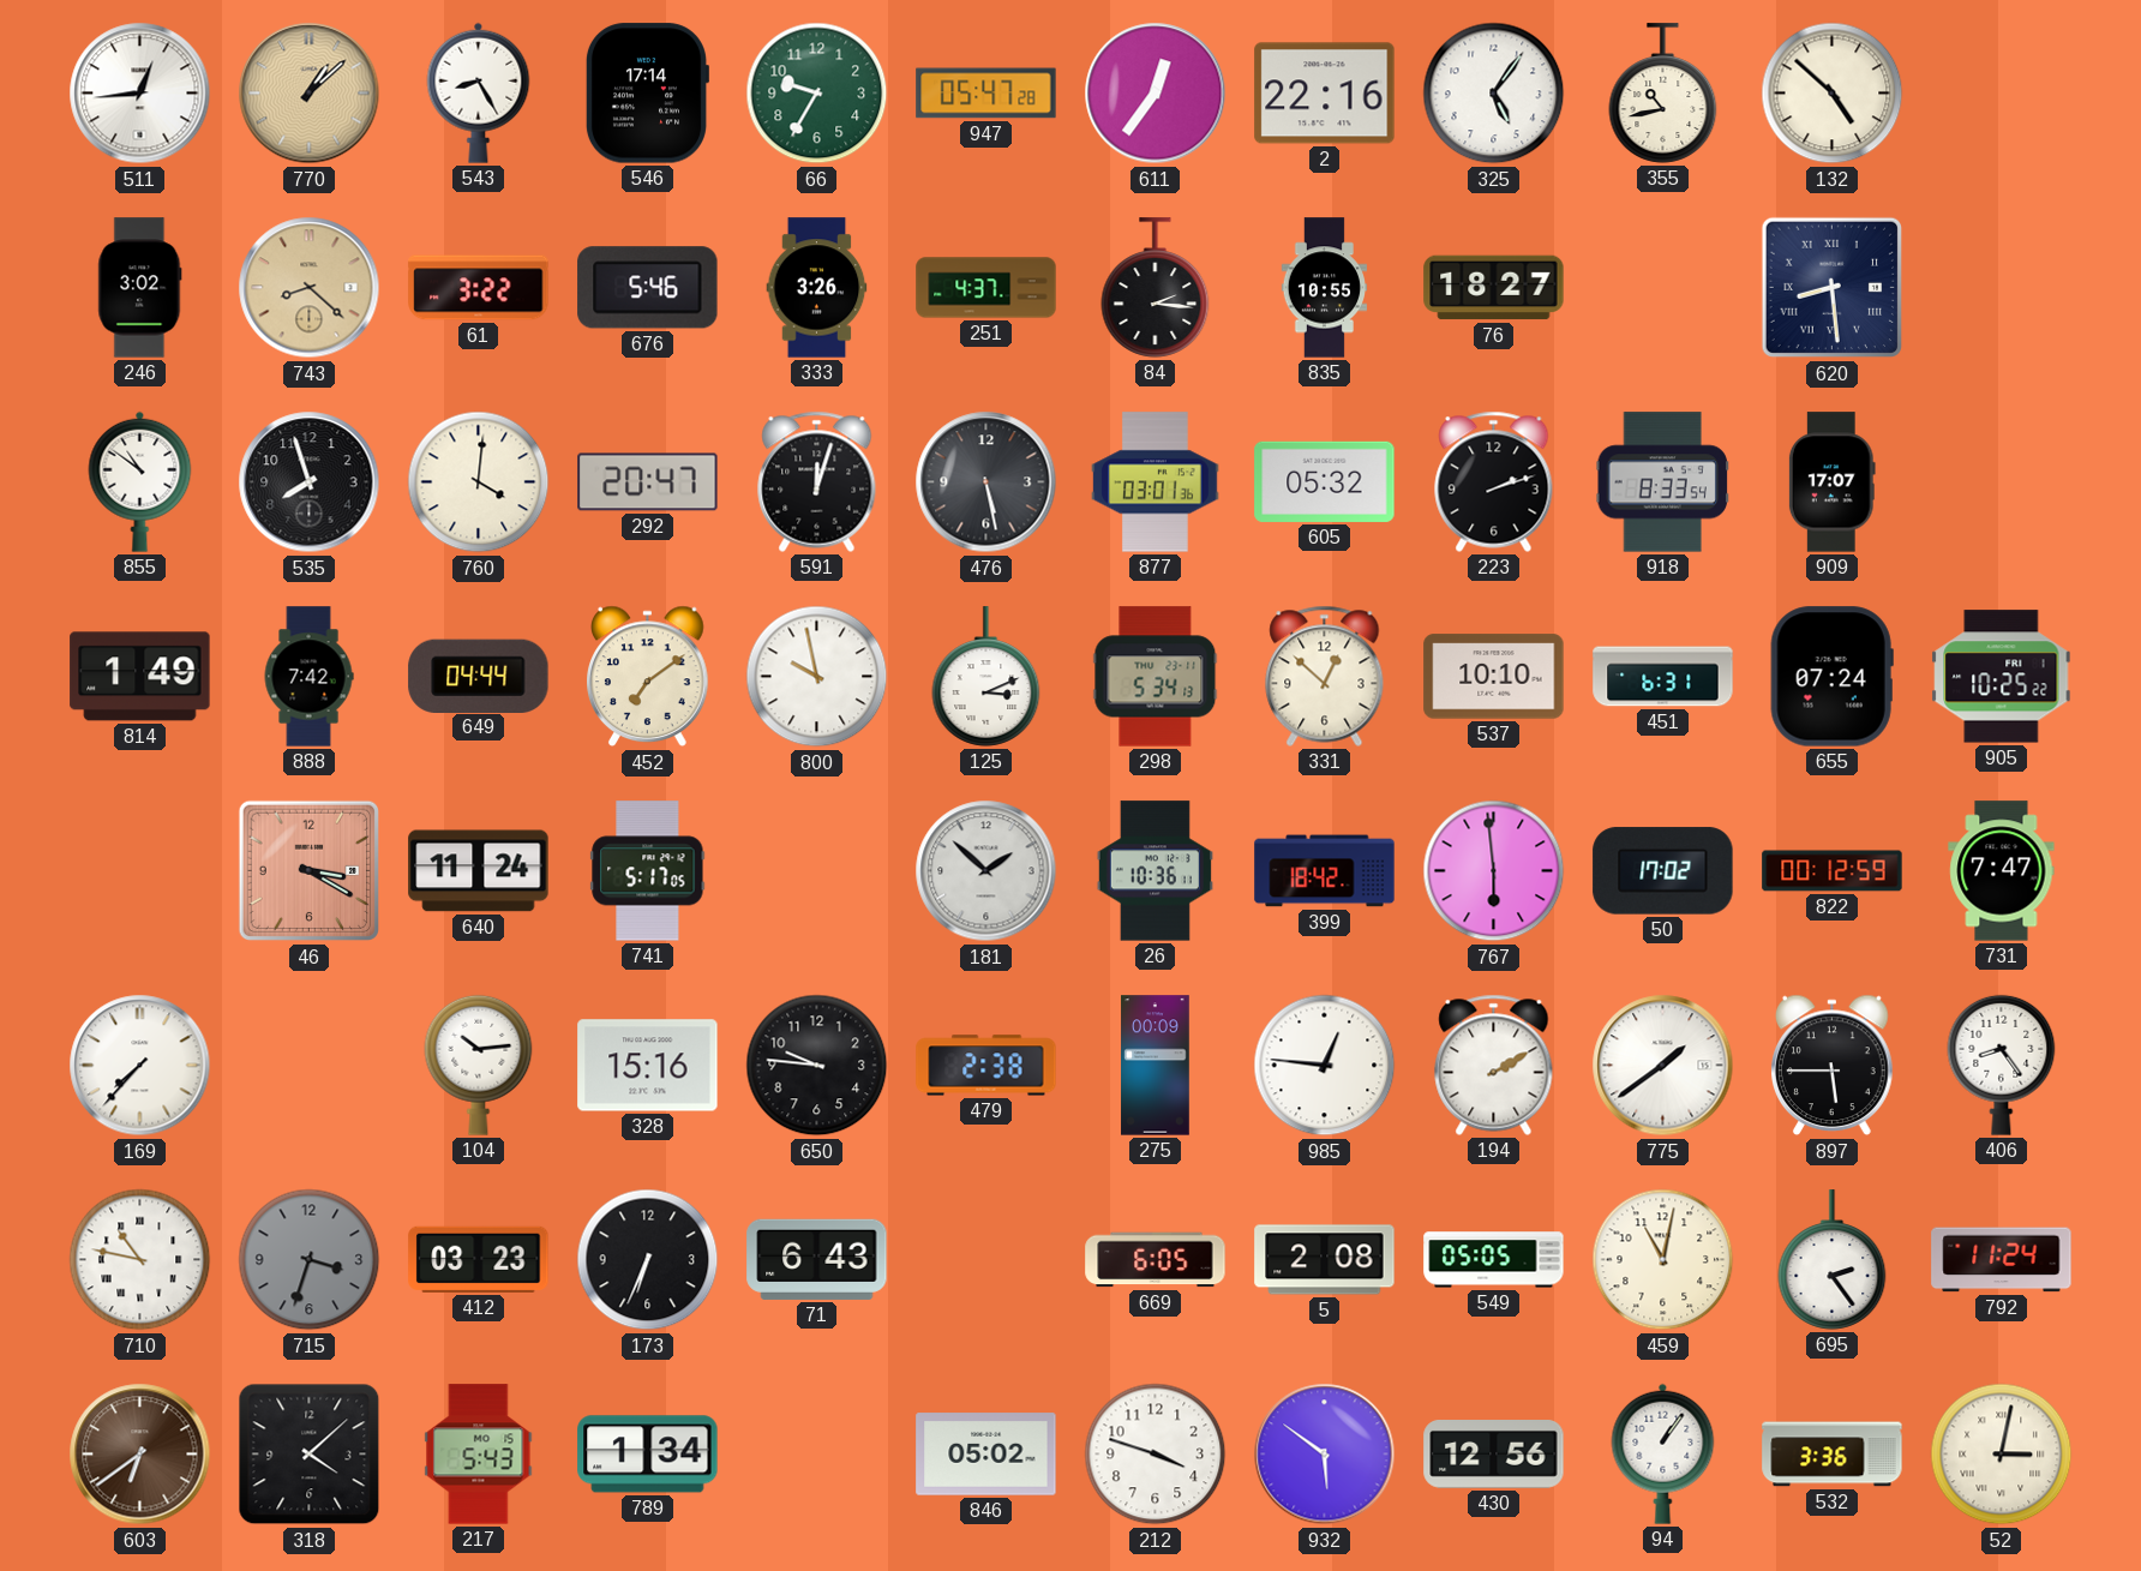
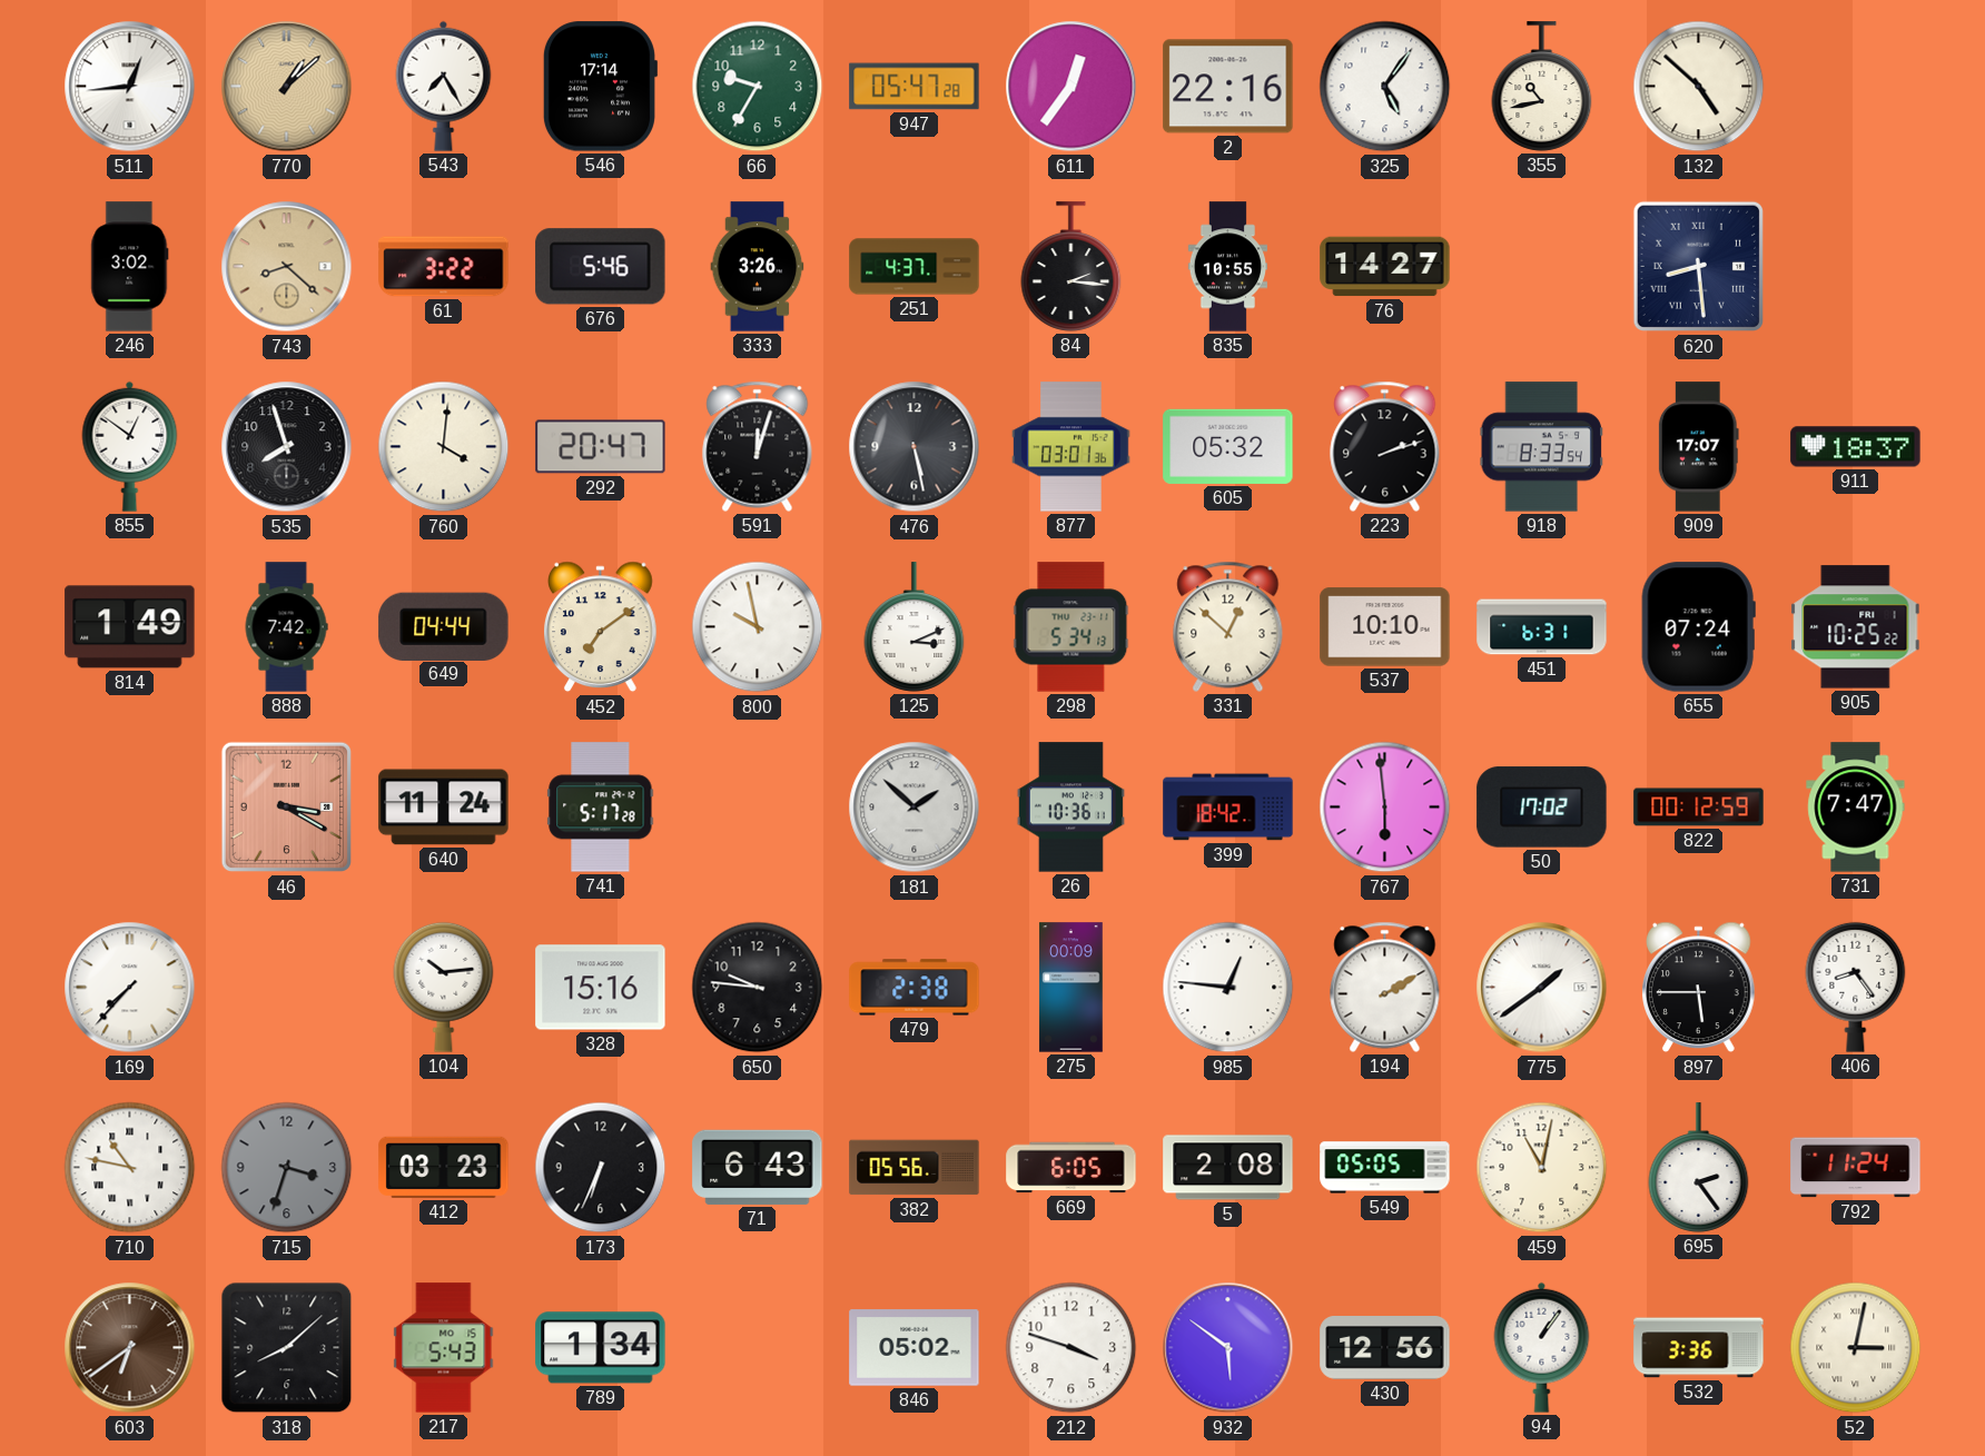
543: 8:25 -> 7:25 (444, 86)
76: 18:27 -> 14:27 (1385, 267)
855: 10:51 -> 12:51 (130, 446)
911: none -> 18:37 (1856, 447)
741: 5:17:05 -> 5:17:28 (601, 808)
382: none -> 05:56 (915, 1168)
318: 4:08 -> 8:08 (287, 1348)
